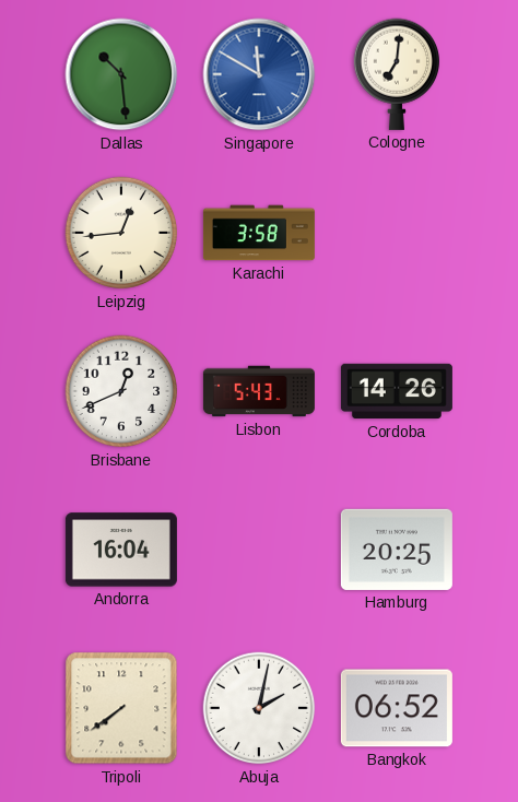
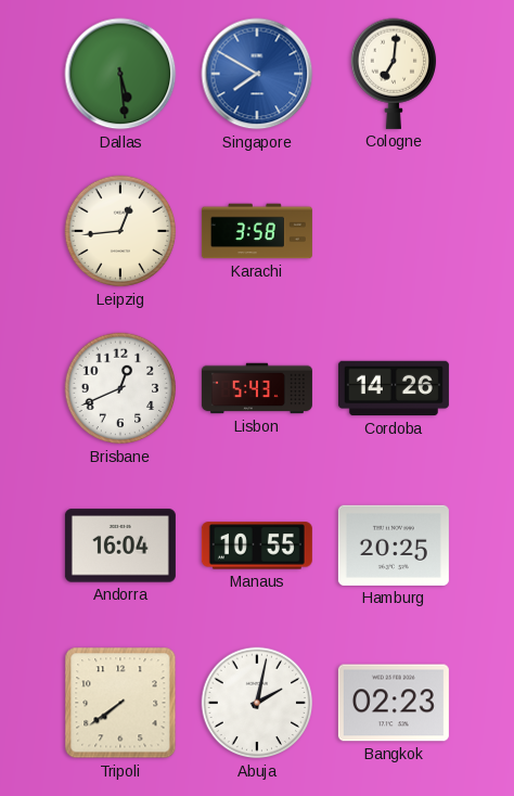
Dallas: 10:29 -> 5:29 (120, 74)
Singapore: 11:50 -> 7:50 (257, 74)
Manaus: none -> 10:55 (257, 545)
Bangkok: 06:52 -> 02:23 (394, 703)
